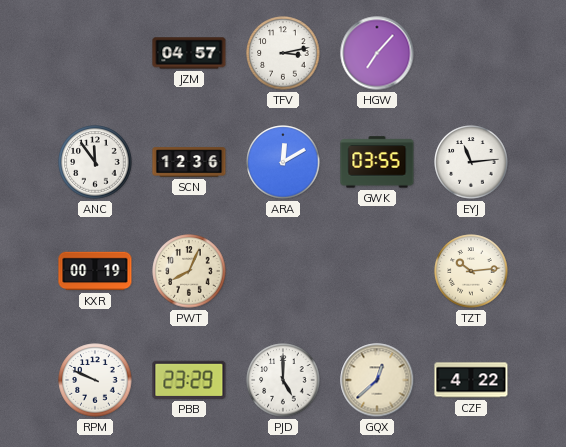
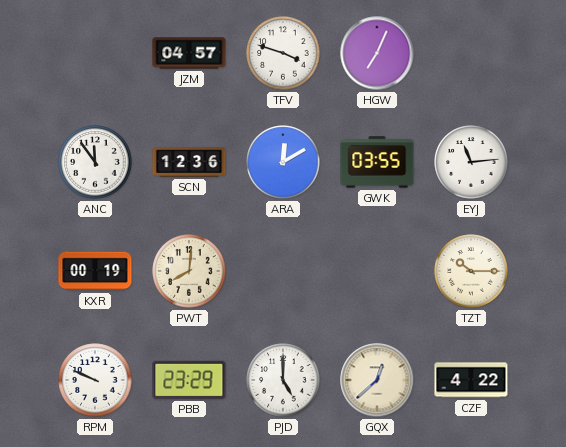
TFV: 3:13 -> 3:48 (283, 53)
HGW: 7:07 -> 7:04 (377, 53)
PWT: 8:04 -> 8:01 (189, 271)
TZT: 10:14 -> 10:15 (471, 271)
